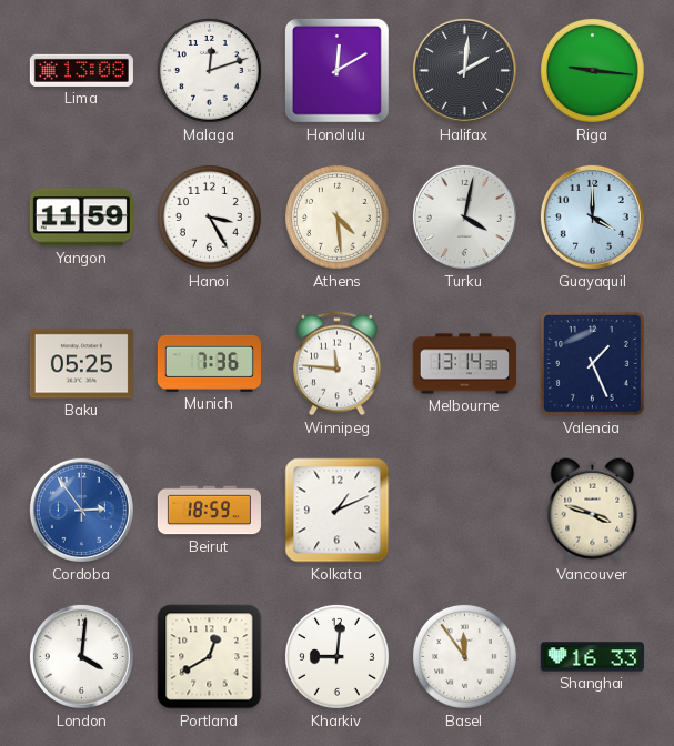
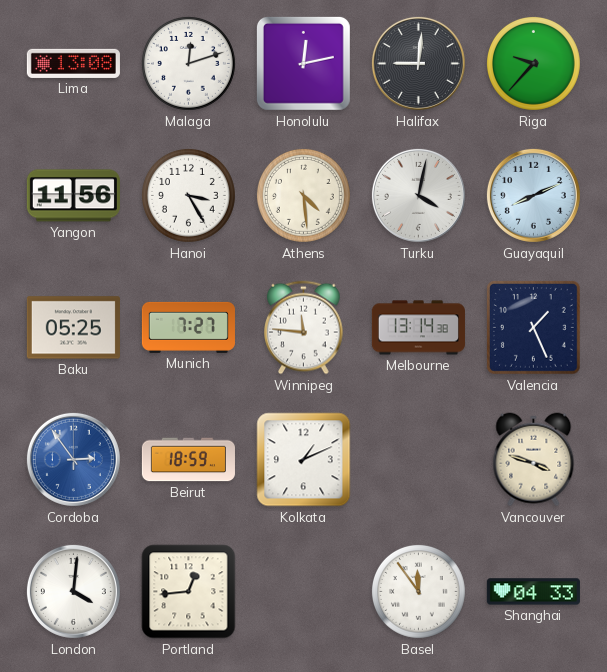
Honolulu: 12:10 -> 12:13 (303, 63)
Halifax: 2:01 -> 9:01 (418, 63)
Riga: 9:16 -> 9:37 (533, 63)
Yangon: 11:59 -> 11:56 (73, 196)
Guayaquil: 4:00 -> 8:11 (533, 195)
Munich: 7:36 -> 7:27 (188, 327)
Portland: 12:40 -> 12:44 (189, 592)
Kharkiv: 9:01 -> none (336, 656)
Shanghai: 16:33 -> 04:33 (533, 592)
